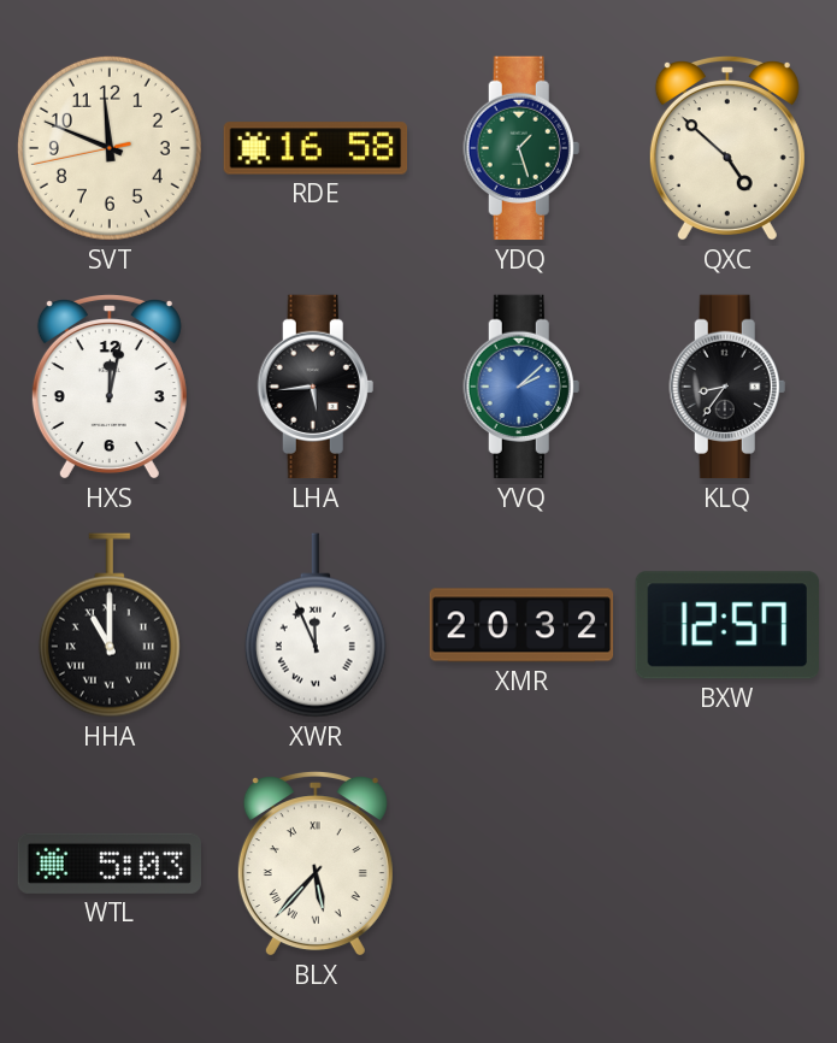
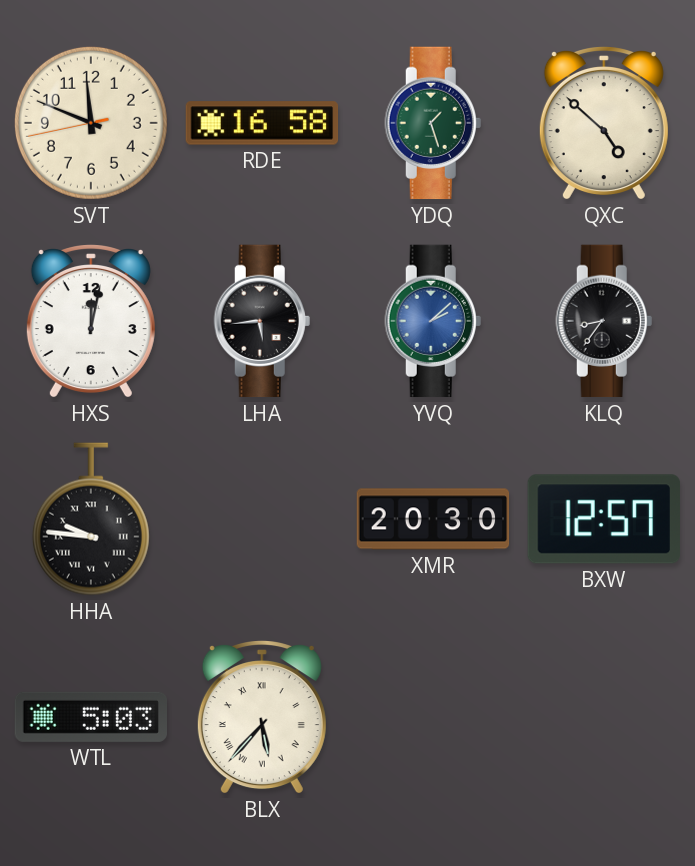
HHA: 11:00 -> 9:46 (91, 519)
XWR: 11:56 -> none (316, 625)
XMR: 20:32 -> 20:30 (433, 519)
